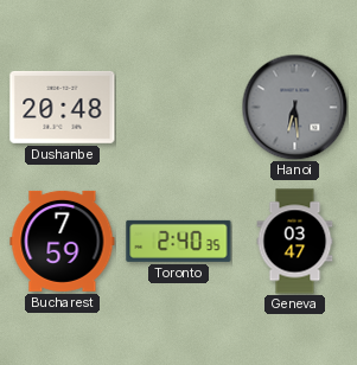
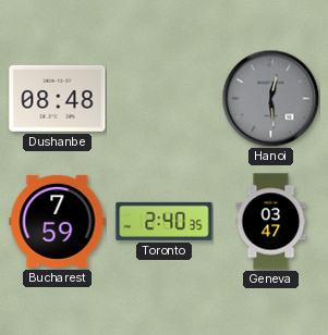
Dushanbe: 20:48 -> 08:48 (58, 98)
Hanoi: 6:29 -> 12:29 (270, 98)
